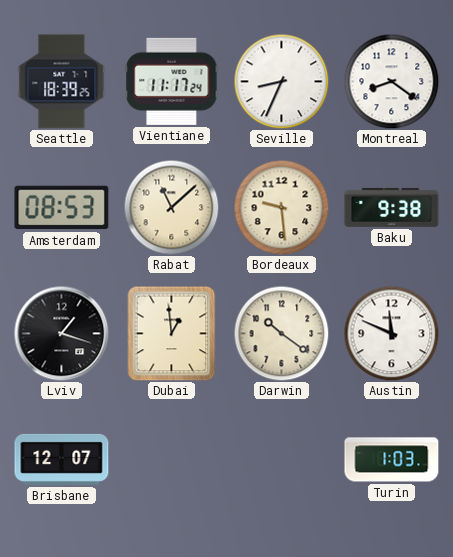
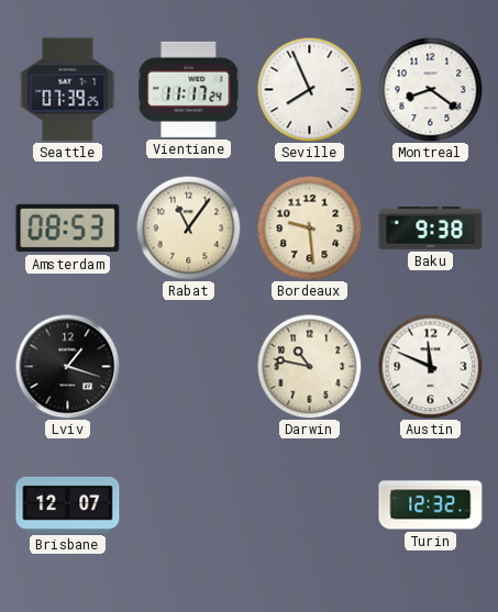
Seattle: 18:39 -> 07:39 (68, 90)
Seville: 8:34 -> 7:56 (309, 89)
Rabat: 11:08 -> 11:06 (188, 227)
Dubai: 12:59 -> none (172, 333)
Darwin: 10:21 -> 10:47 (309, 366)
Turin: 1:03 -> 12:32 (431, 505)
